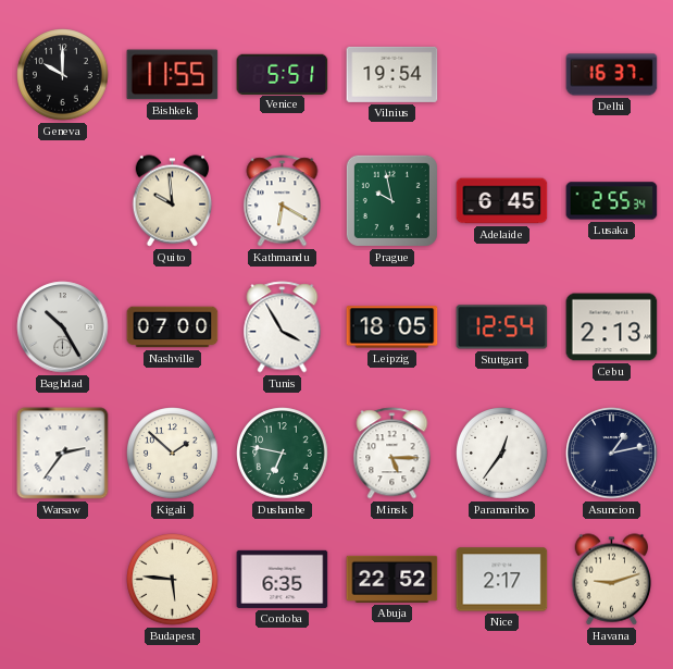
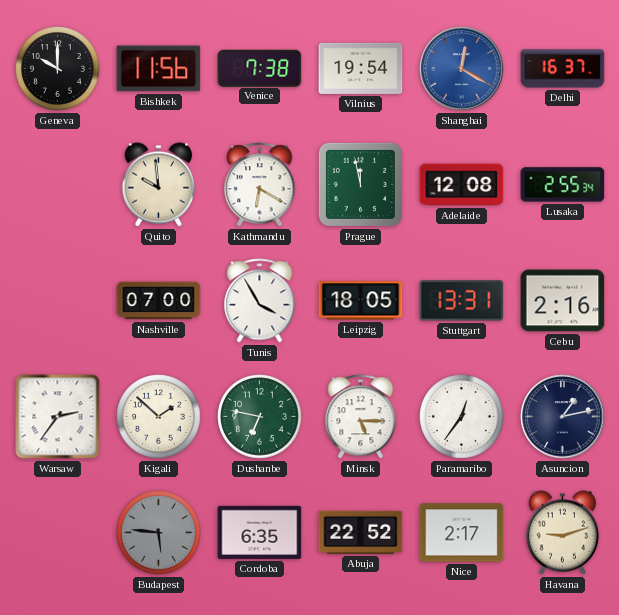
Bishkek: 11:55 -> 11:56 (159, 69)
Venice: 5:51 -> 7:38 (260, 68)
Shanghai: none -> 12:20 (462, 69)
Prague: 9:58 -> 11:58 (360, 184)
Adelaide: 6:45 -> 12:08 (462, 185)
Baghdad: 10:25 -> none (63, 327)
Stuttgart: 12:54 -> 13:31 (462, 301)
Cebu: 2:13 -> 2:16 (563, 301)
Budapest dial: cream -> grey (159, 533)
